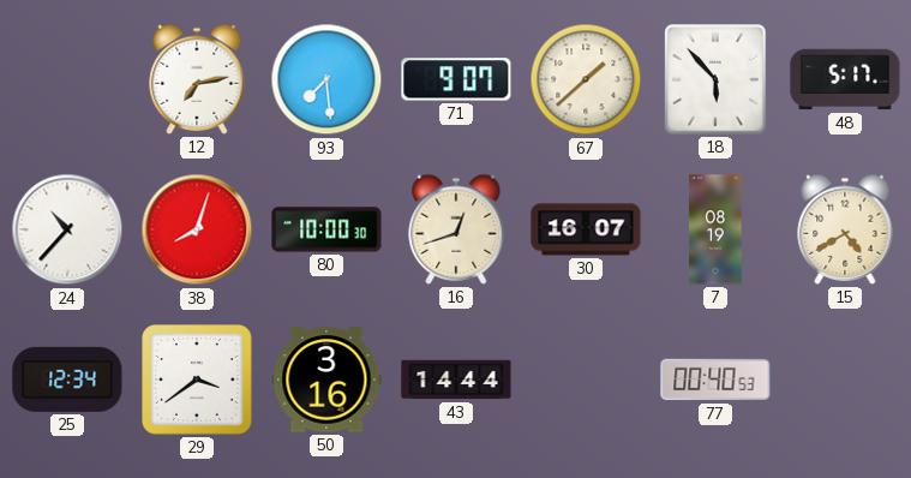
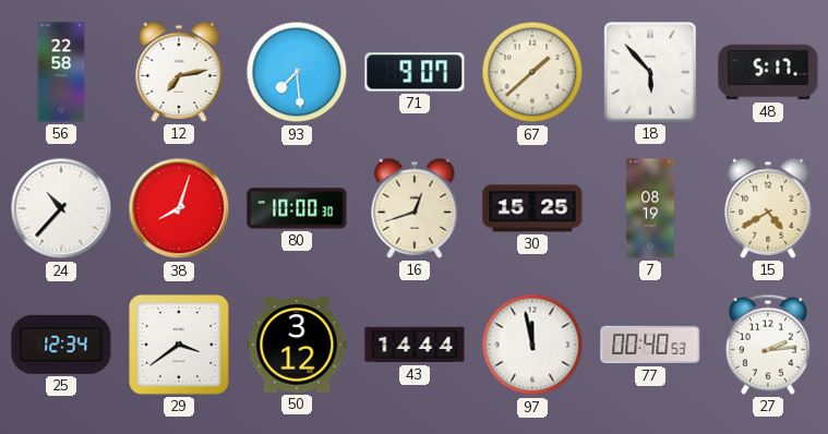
56: none -> 22:58 (61, 72)
30: 16:07 -> 15:25 (532, 208)
50: 3:16 -> 3:12 (297, 345)
97: none -> 11:58 (532, 345)
27: none -> 2:14 (768, 345)
